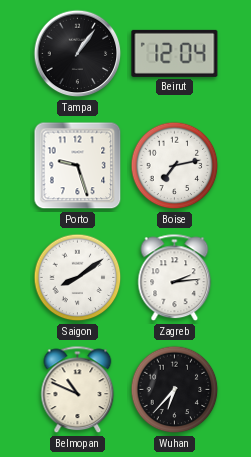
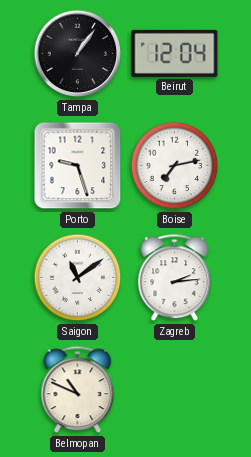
Saigon: 8:09 -> 11:09 (78, 278)
Wuhan: 6:37 -> none (175, 390)
